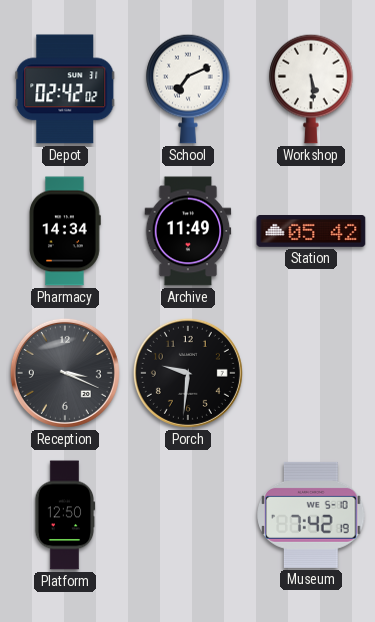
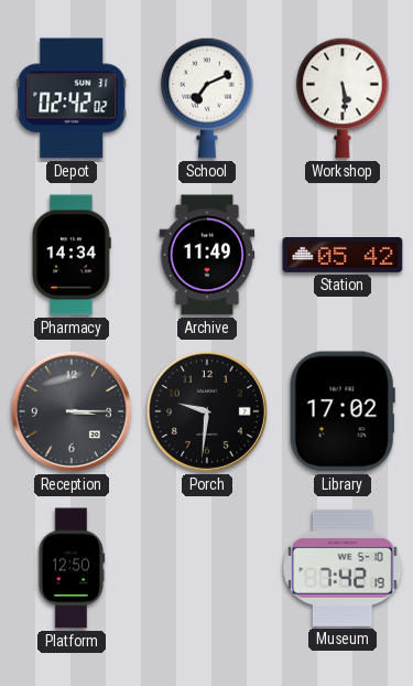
Reception: 3:19 -> 3:15 (72, 411)
Library: none -> 17:02 (343, 411)
